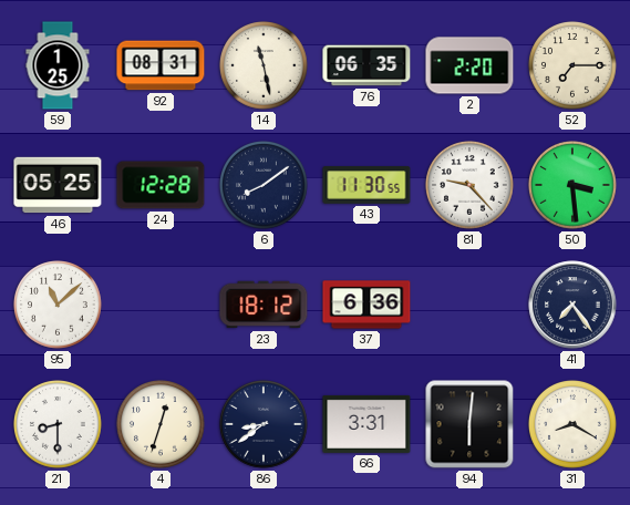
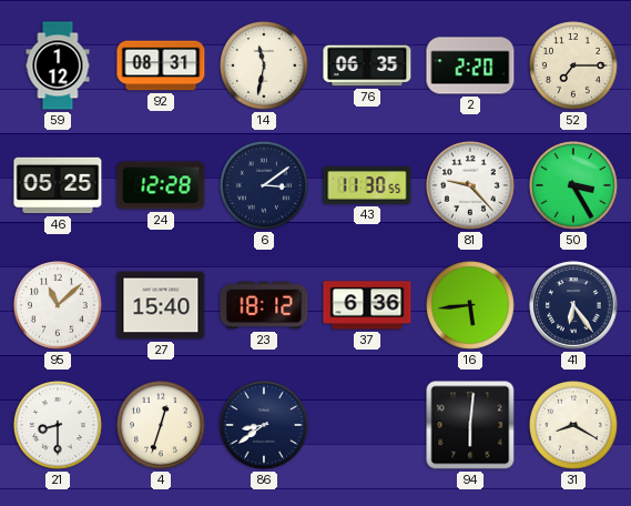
59: 1:25 -> 1:12 (58, 65)
14: 11:28 -> 11:32 (265, 67)
6: 8:09 -> 3:09 (265, 186)
50: 3:29 -> 3:25 (574, 186)
27: none -> 15:40 (161, 305)
16: none -> 5:44 (471, 306)
41: 7:24 -> 6:24 (573, 305)
66: 3:31 -> none (366, 424)
